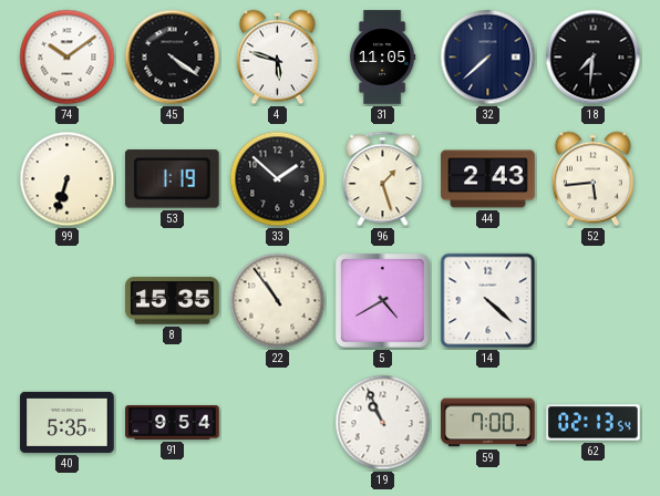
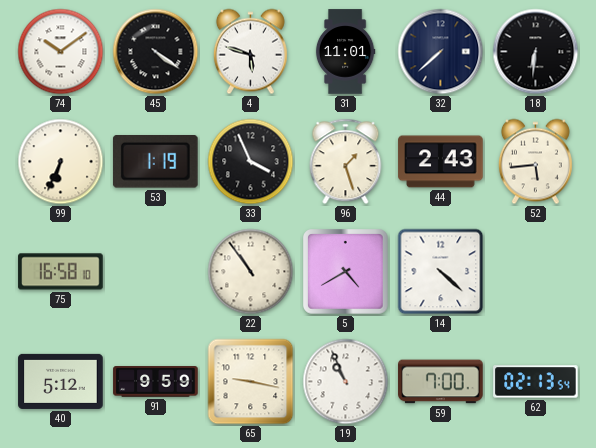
31: 11:05 -> 11:01 (345, 52)
18: 7:31 -> 6:31 (536, 52)
99: 6:33 -> 6:34 (61, 162)
33: 1:52 -> 3:56 (251, 162)
75: none -> 16:58 (61, 272)
8: 15:35 -> none (173, 301)
40: 5:35 -> 5:12 (61, 381)
91: 9:54 -> 9:59 (156, 382)
65: none -> 9:17 (251, 382)
